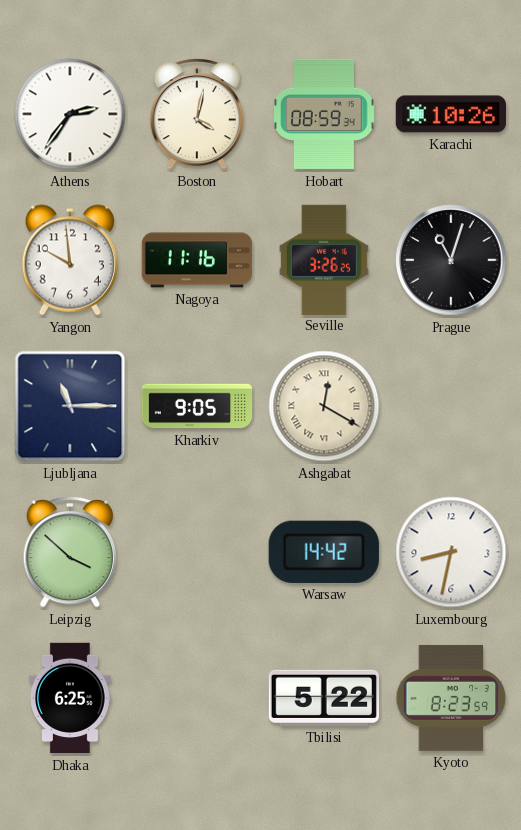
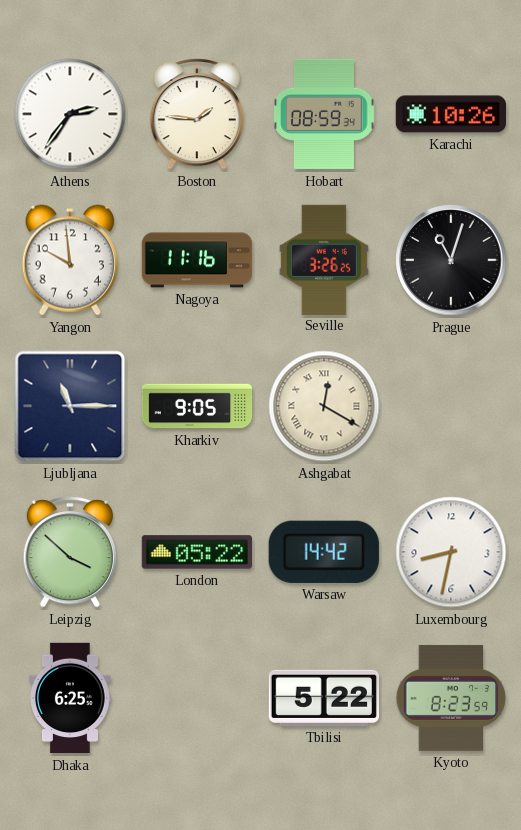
Boston: 4:02 -> 1:46 (196, 114)
London: none -> 05:22 (197, 552)
